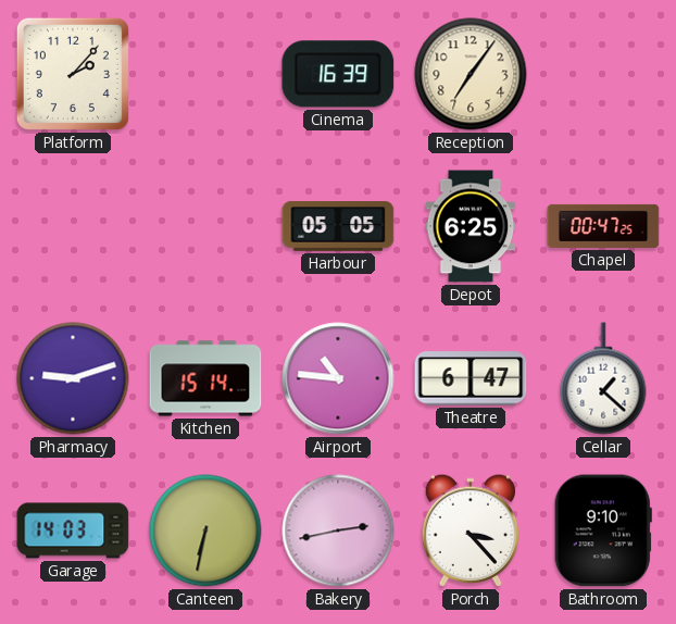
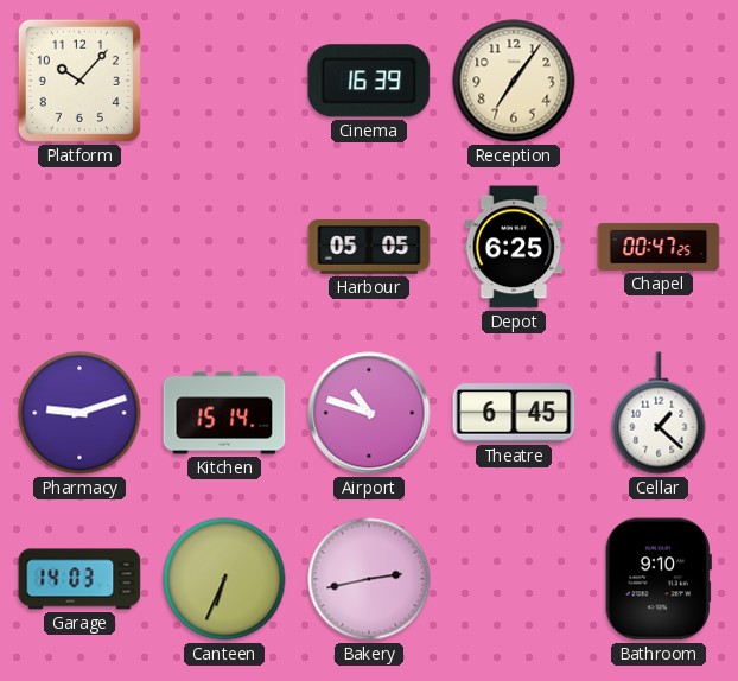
Platform: 2:07 -> 10:07 (79, 81)
Airport: 10:46 -> 10:48 (369, 413)
Theatre: 6:47 -> 6:45 (514, 413)
Canteen: 6:32 -> 6:34 (224, 579)
Porch: 3:23 -> none (470, 531)
